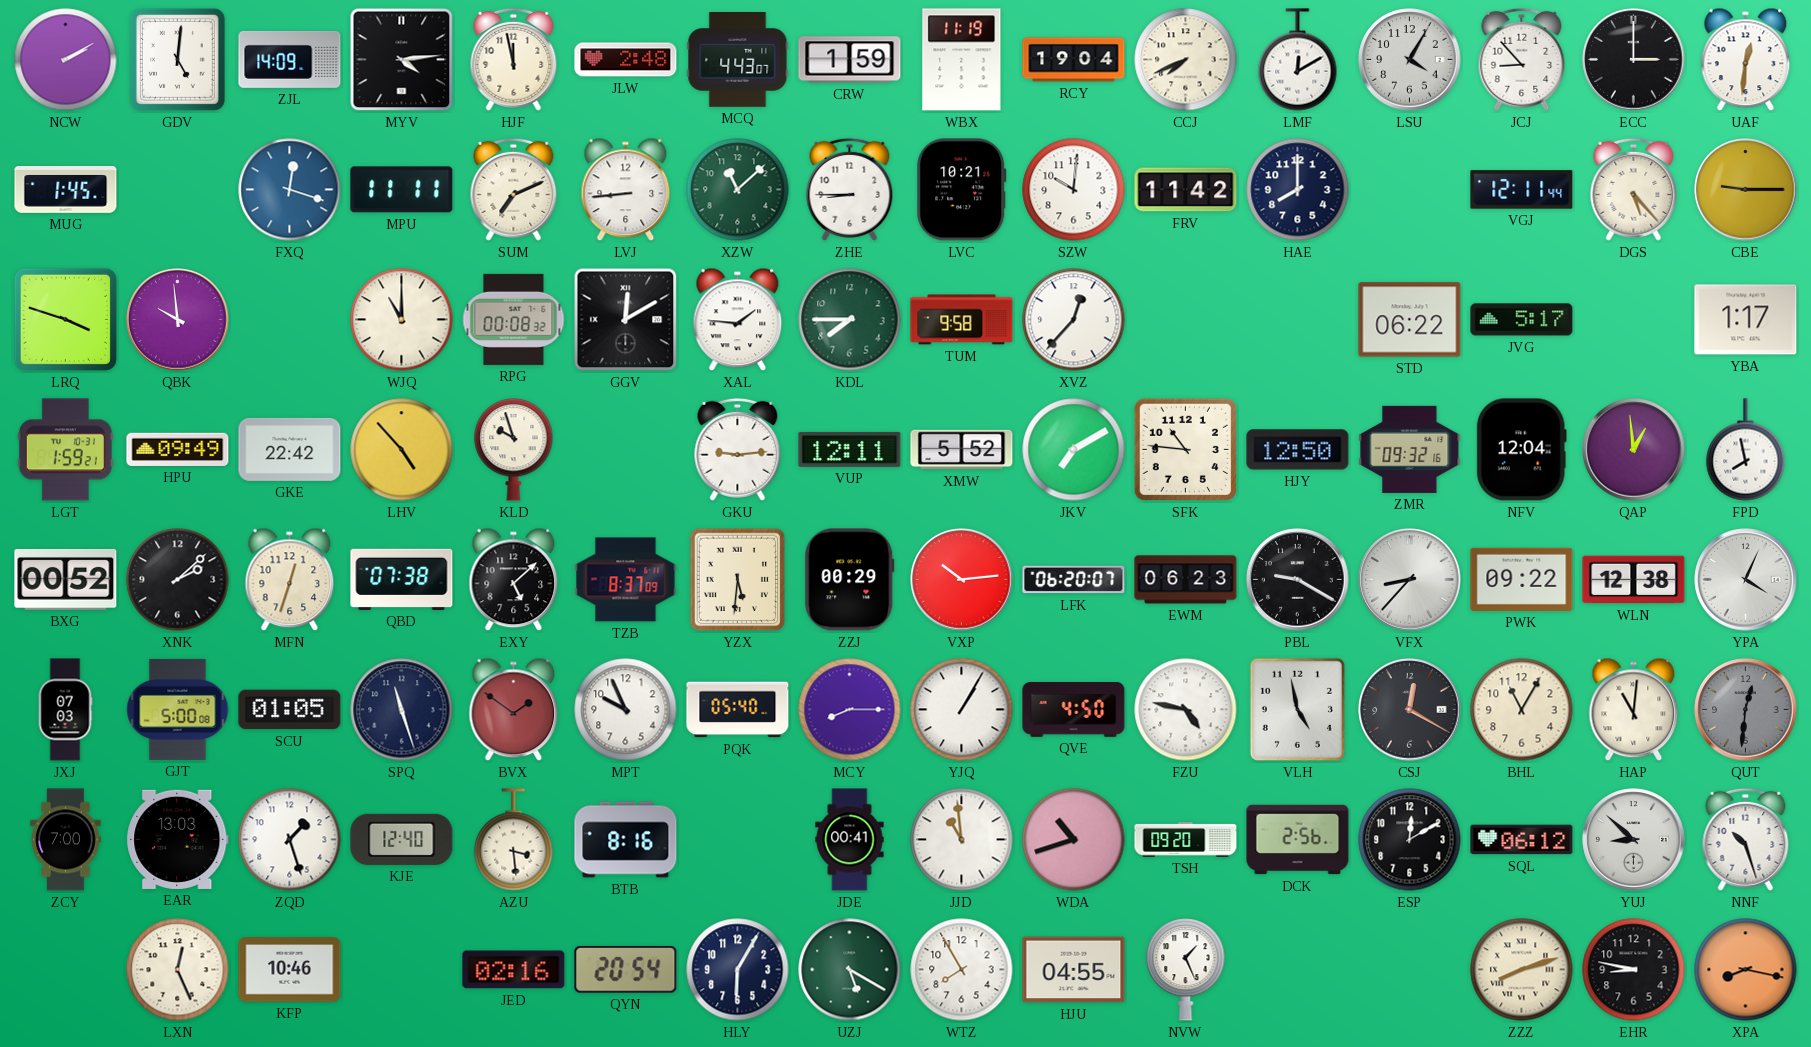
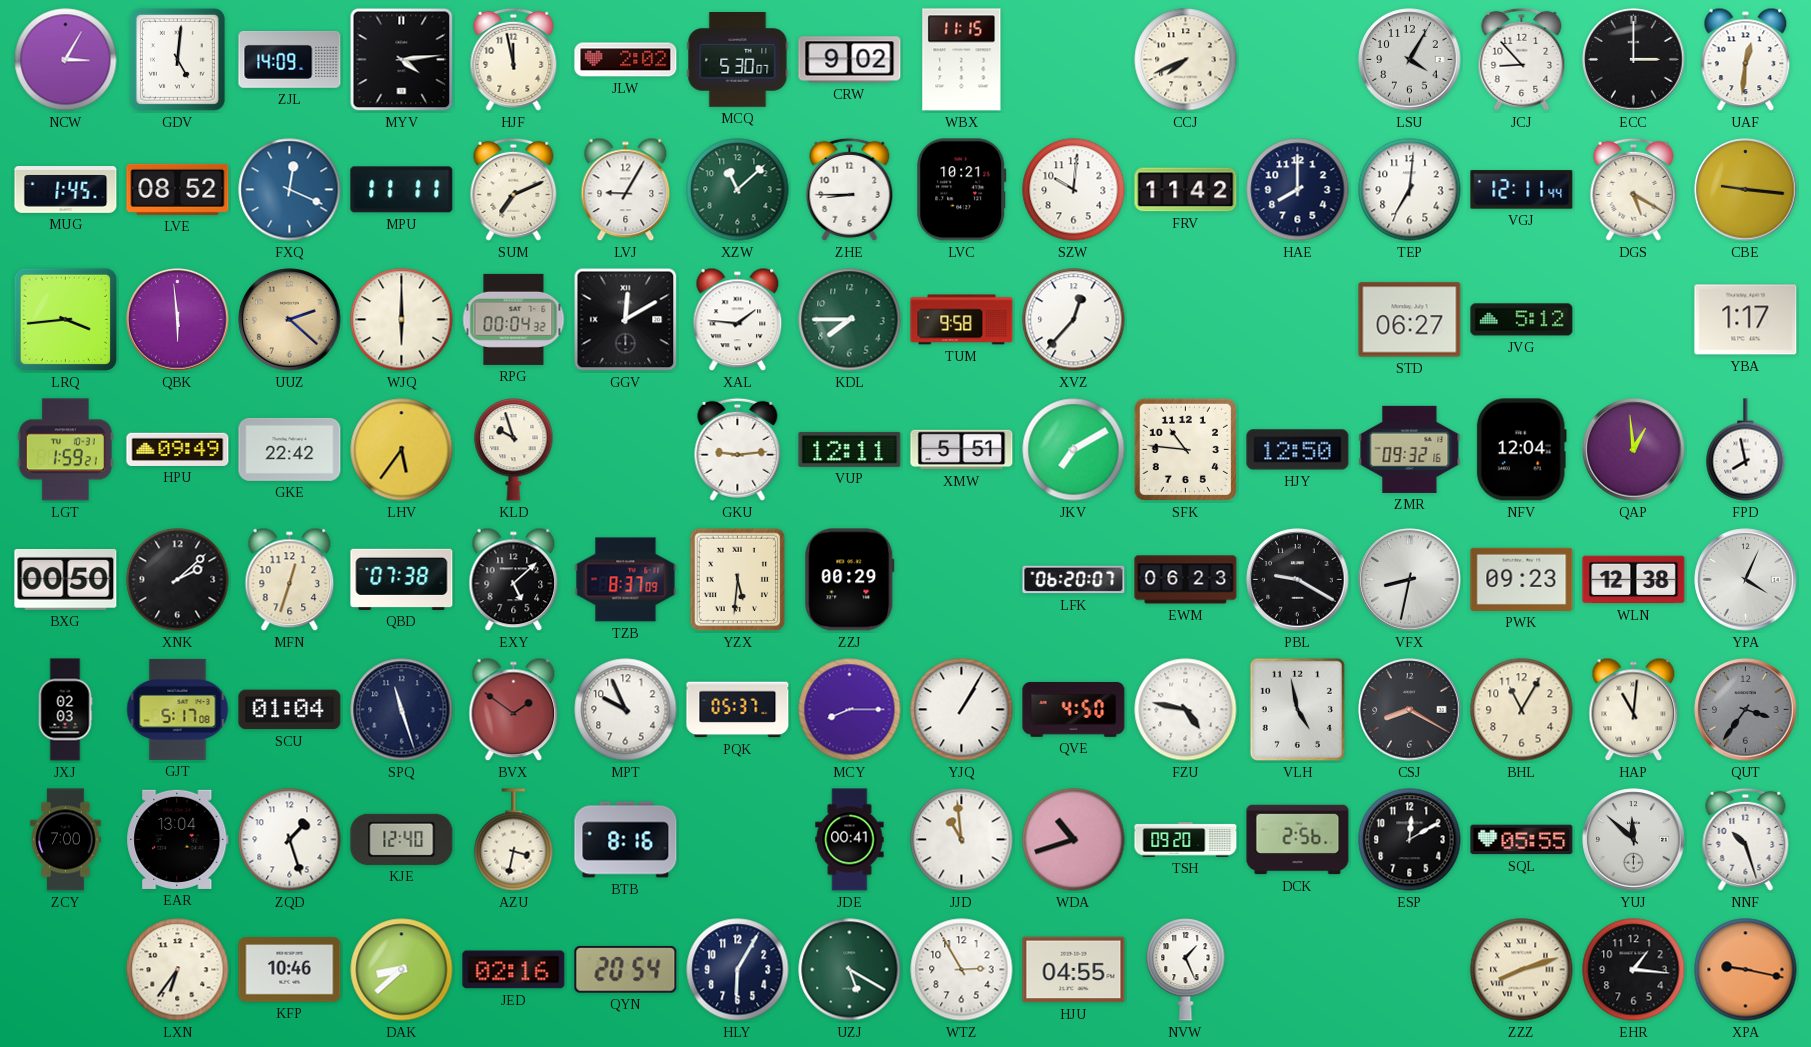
NCW: 2:10 -> 3:05 (66, 60)
JLW: 2:48 -> 2:02 (626, 60)
MCQ: 4:43 -> 5:30 (738, 60)
CRW: 1:59 -> 9:02 (850, 60)
WBX: 11:19 -> 11:15 (962, 60)
RCY: 19:04 -> none (1074, 60)
LMF: 12:10 -> none (1298, 60)
LVE: none -> 08:52 (178, 189)
FXQ: 12:18 -> 12:19 (290, 190)
LVJ: 8:44 -> 9:05 (626, 190)
TEP: none -> 7:01 (1410, 190)
DGS: 5:23 -> 5:20 (1634, 189)
CBE: 9:15 -> 9:16 (1746, 190)
LRQ: 3:48 -> 3:44 (65, 319)
QBK: 9:59 -> 5:59 (178, 320)
UUZ: none -> 2:22 (290, 320)
WJQ: 11:00 -> 6:00 (402, 320)
RPG: 00:08 -> 00:04 (514, 319)
STD: 06:22 -> 06:27 (1410, 320)
JVG: 5:17 -> 5:12 (1522, 320)
LHV: 4:53 -> 5:36 (402, 450)
XMW: 5:52 -> 5:51 (962, 450)
BXG: 00:52 -> 00:50 (66, 579)
VXP: 10:14 -> none (962, 580)
VFX: 8:37 -> 8:32 (1410, 580)
PWK: 09:22 -> 09:23 (1522, 579)
JXJ: 07:03 -> 02:03 (65, 710)
GJT: 5:00 -> 5:17 (178, 709)
SCU: 01:05 -> 01:04 (290, 710)
PQK: 05:40 -> 05:37 (738, 710)
CSJ: 12:20 -> 8:20 (1410, 710)
QUT: 12:31 -> 3:36 (1746, 710)
EAR: 13:03 -> 13:04 (178, 839)
AZU: 3:29 -> 3:32 (514, 840)
SQL: 06:12 -> 05:55 (1522, 840)
YUJ: 8:52 -> 11:52 (1634, 840)
LXN: 12:26 -> 6:36 (178, 970)
DAK: none -> 8:38 (402, 970)
WTZ: 7:55 -> 2:55 (962, 970)
EHR: 8:47 -> 1:16 (1634, 970)
XPA: 8:17 -> 9:17 (1746, 970)
